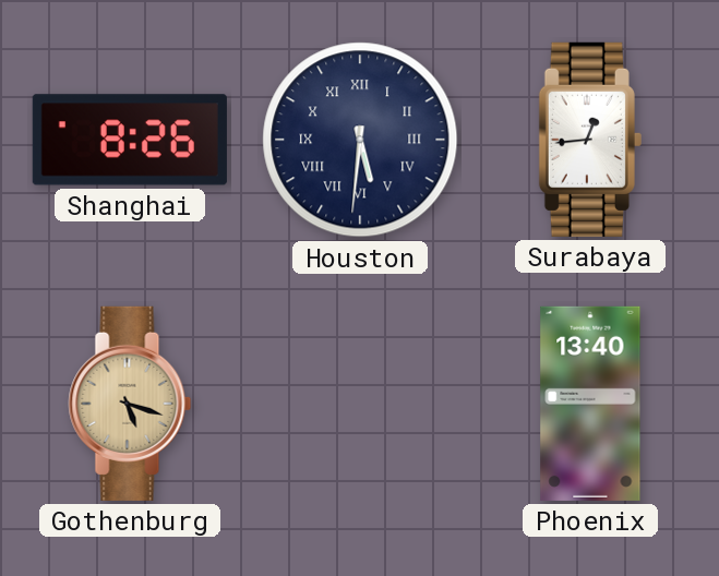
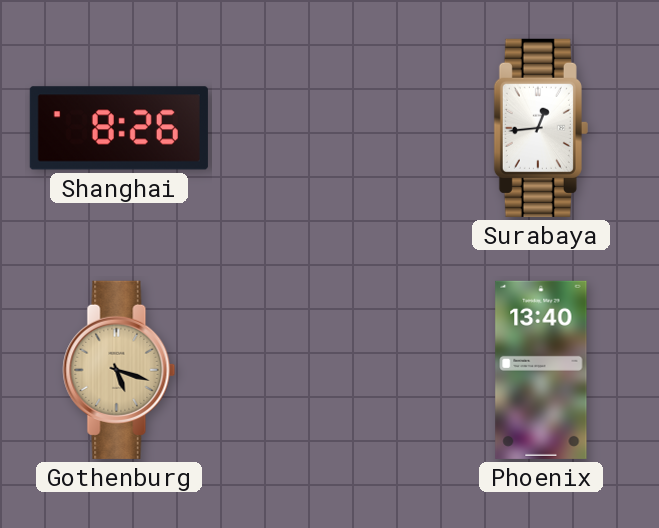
Houston: 5:31 -> none (360, 140)
